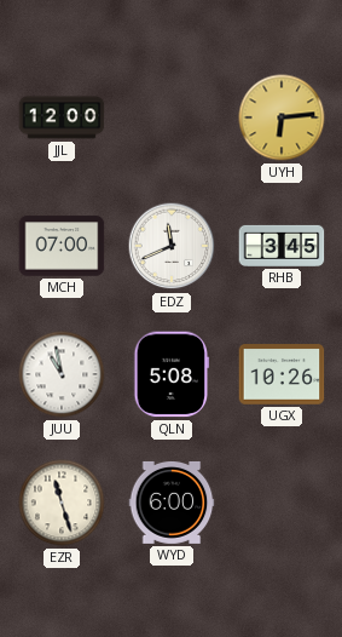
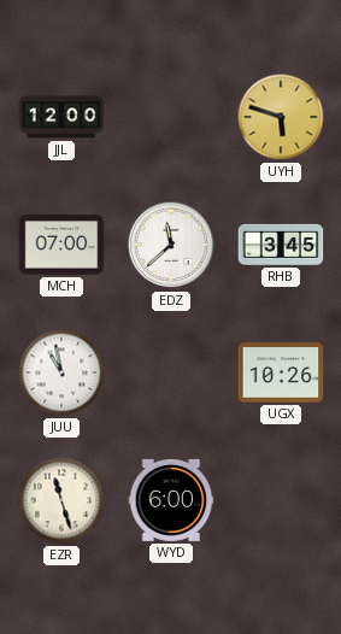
UYH: 6:14 -> 5:48 (281, 117)
EDZ: 11:41 -> 11:38 (171, 245)
QLN: 5:08 -> none (170, 374)
